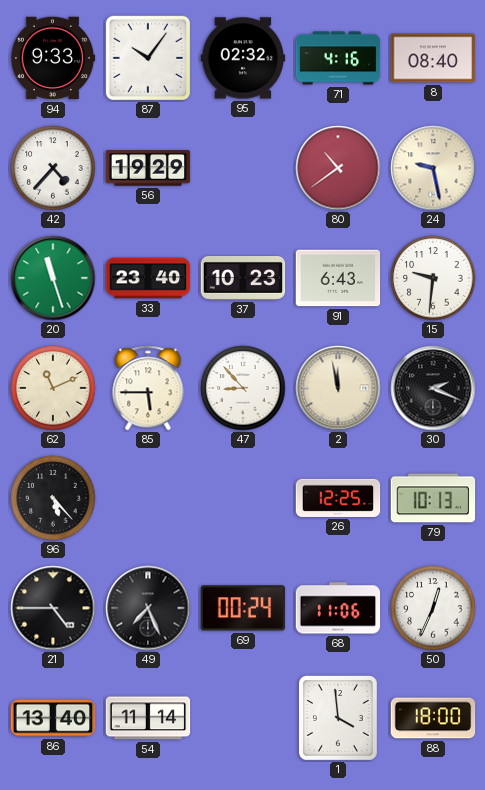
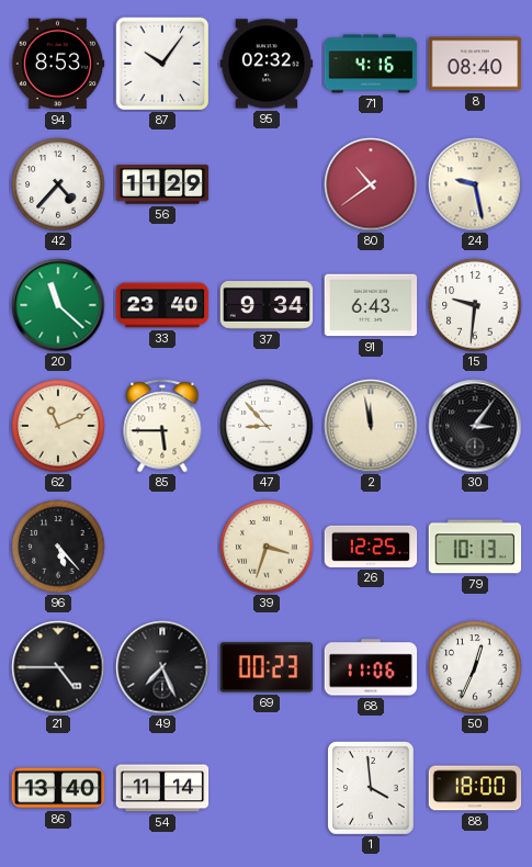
94: 9:33 -> 8:53 (58, 64)
56: 19:29 -> 11:29 (162, 184)
20: 11:27 -> 11:22 (58, 305)
37: 10:23 -> 9:34 (267, 306)
30: 2:19 -> 3:06 (475, 426)
39: none -> 3:33 (267, 547)
69: 00:24 -> 00:23 (267, 667)
